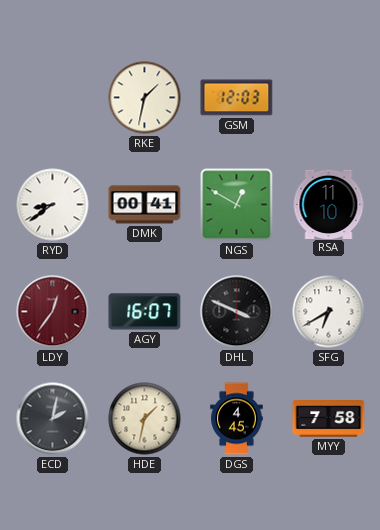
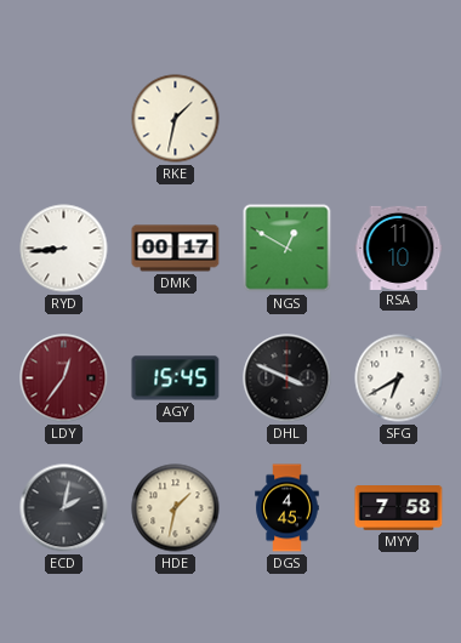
GSM: 12:03 -> none (237, 98)
RYD: 8:39 -> 8:44 (64, 249)
DMK: 00:41 -> 00:17 (176, 249)
AGY: 16:07 -> 15:45 (176, 379)
